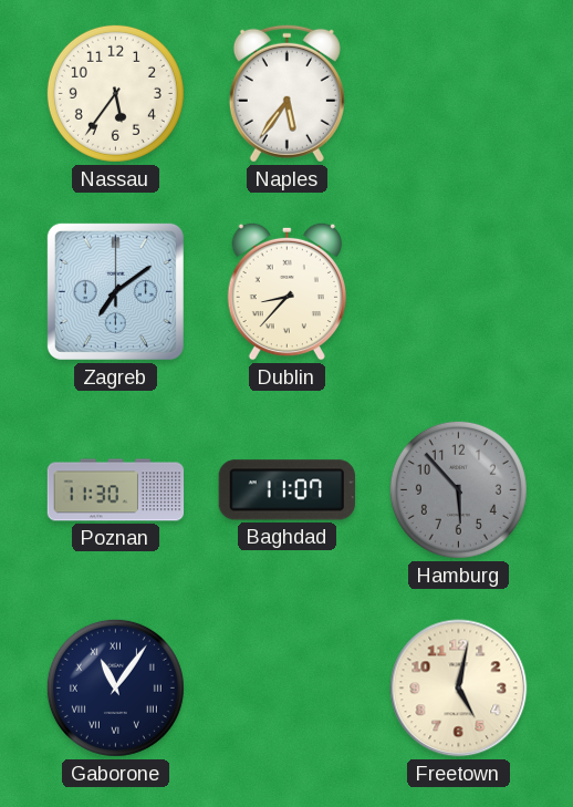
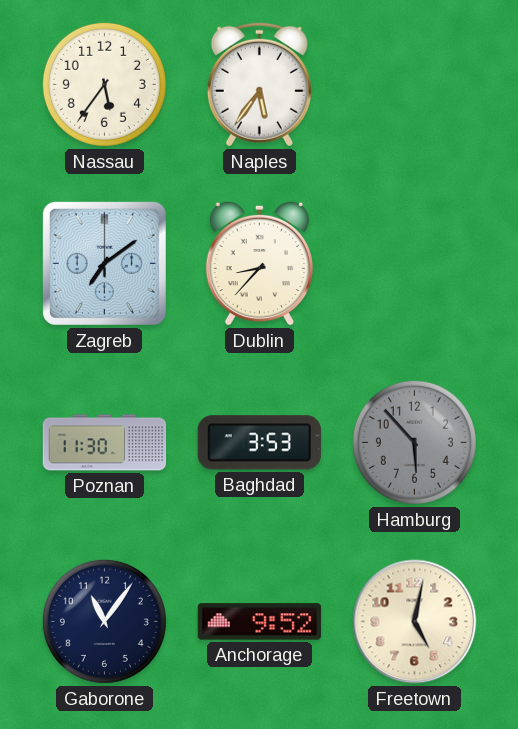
Baghdad: 11:07 -> 3:53 (259, 443)
Gaborone numerals: Roman -> Arabic (104, 621)
Anchorage: none -> 9:52 (260, 622)
